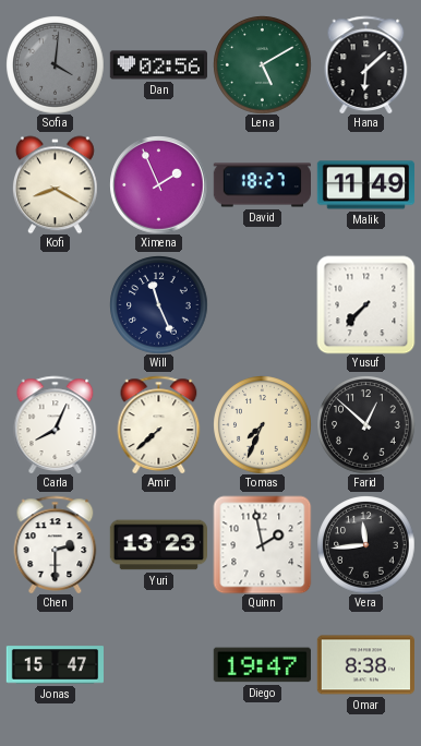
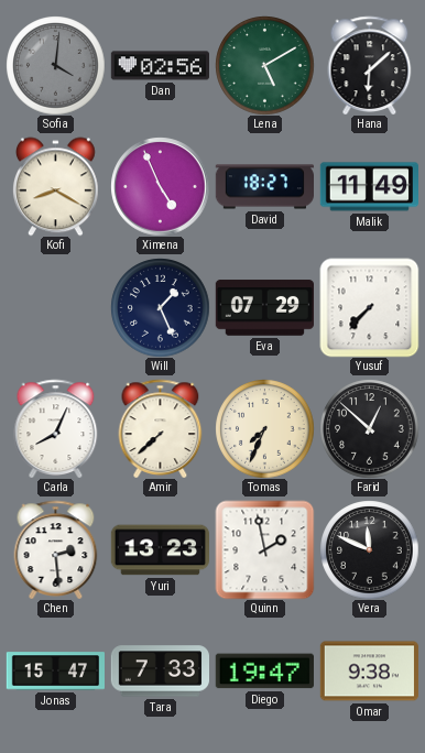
Ximena: 1:56 -> 4:56 (160, 186)
Will: 11:26 -> 1:26 (160, 307)
Eva: none -> 07:29 (264, 308)
Chen: 2:30 -> 2:29 (56, 549)
Vera: 11:44 -> 11:49 (369, 549)
Tara: none -> 7:33 (160, 672)
Omar: 8:38 -> 9:38 (369, 672)
